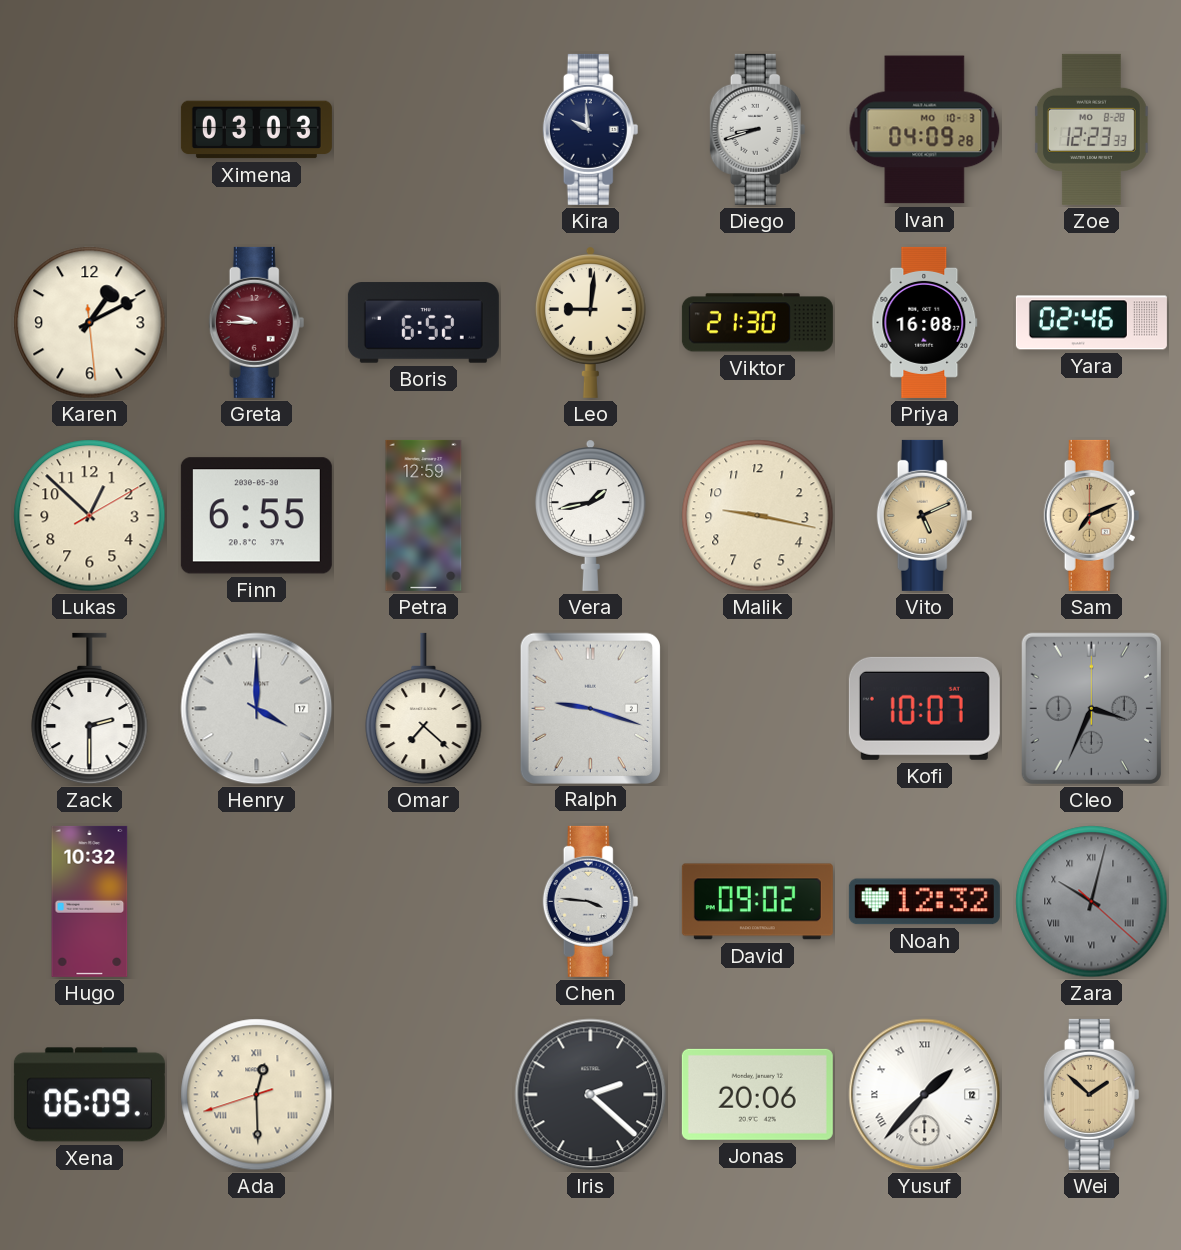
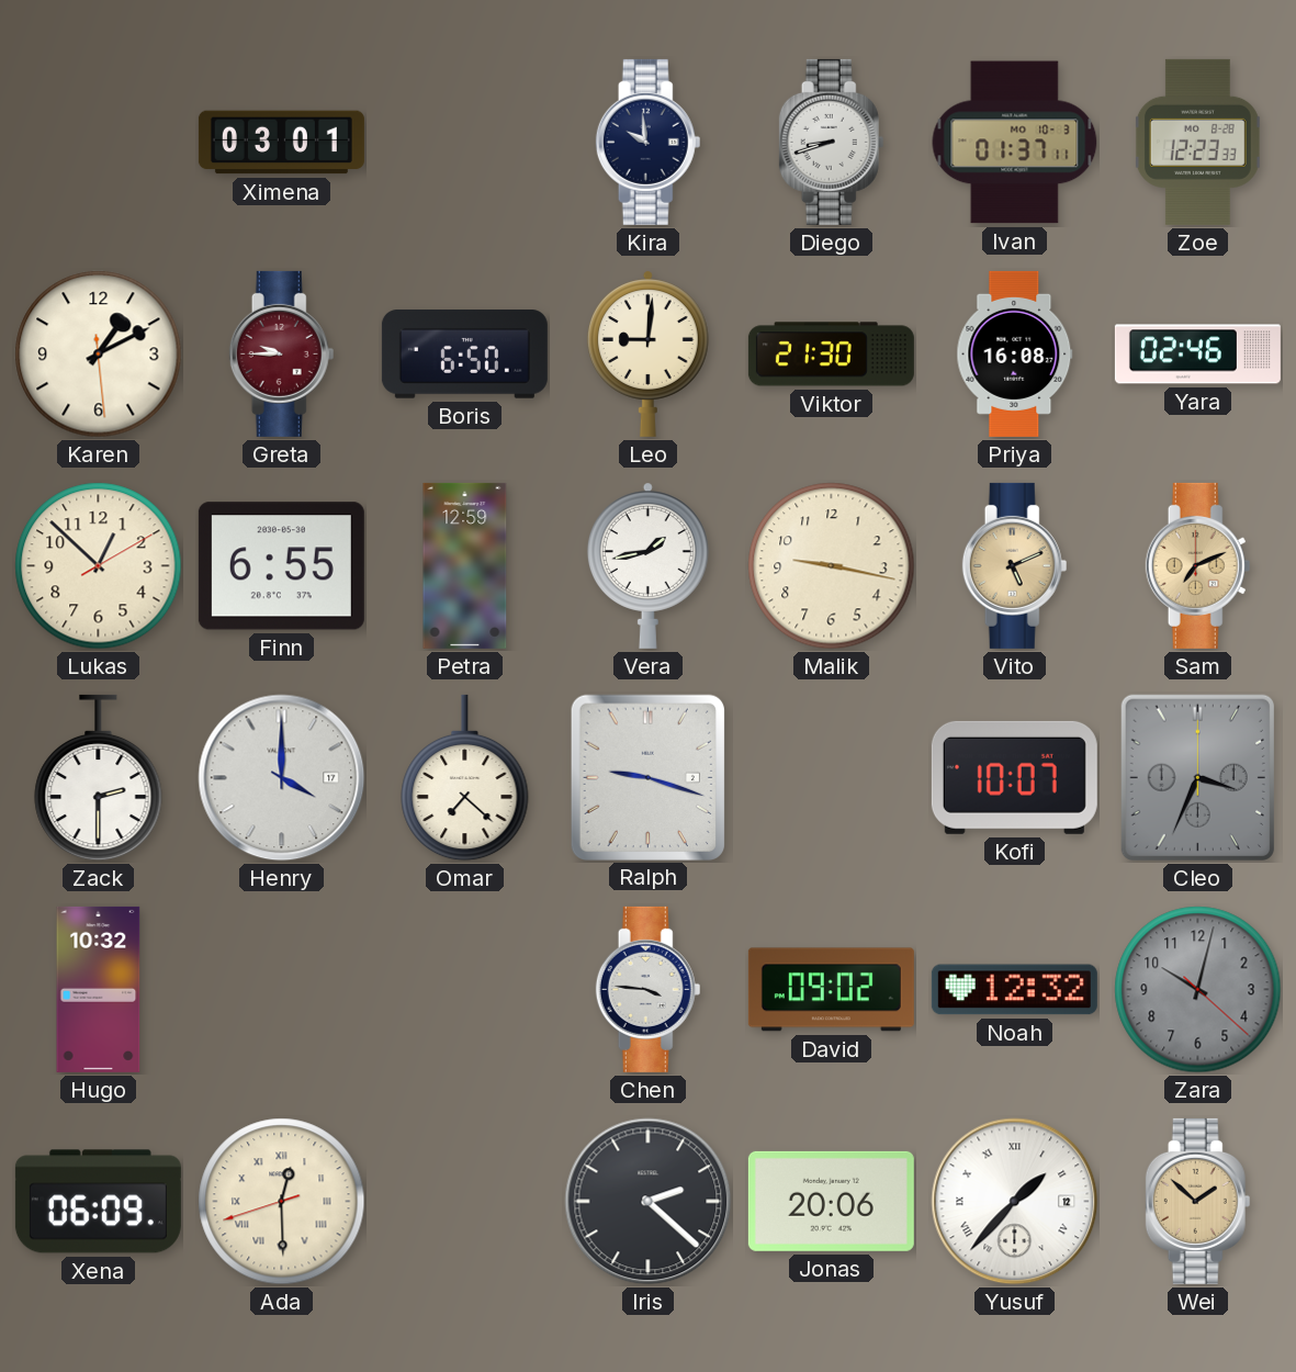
Ximena: 03:03 -> 03:01 (281, 143)
Ivan: 04:09 -> 01:37 (1015, 143)
Boris: 6:52 -> 6:50 (464, 355)
Zara numerals: Roman -> Arabic (1198, 990)
